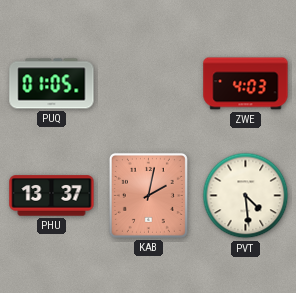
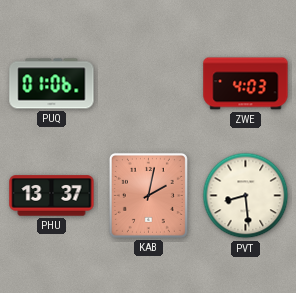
PUQ: 01:05 -> 01:06 (52, 84)
PVT: 4:29 -> 8:29 (246, 196)
